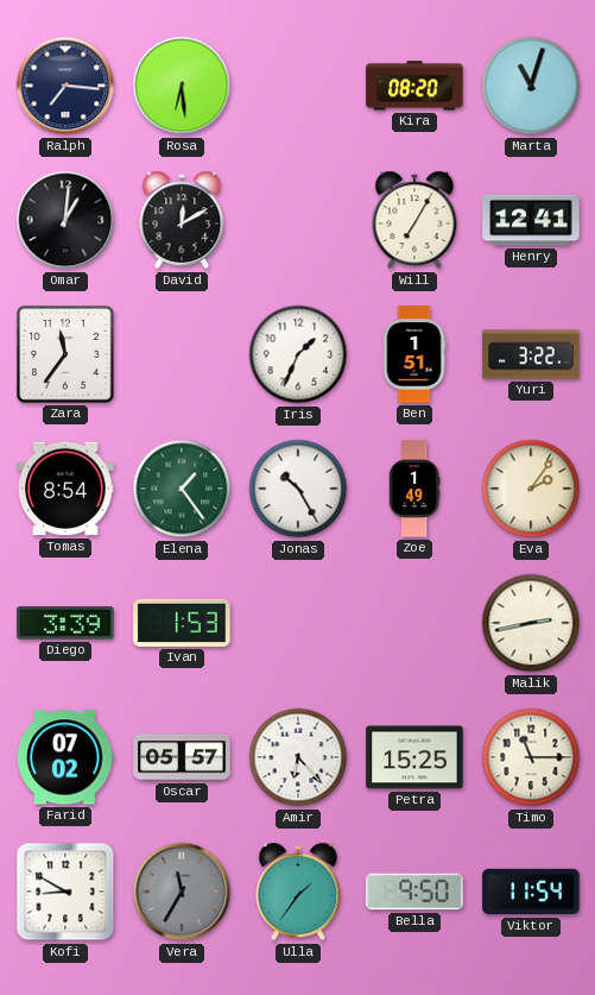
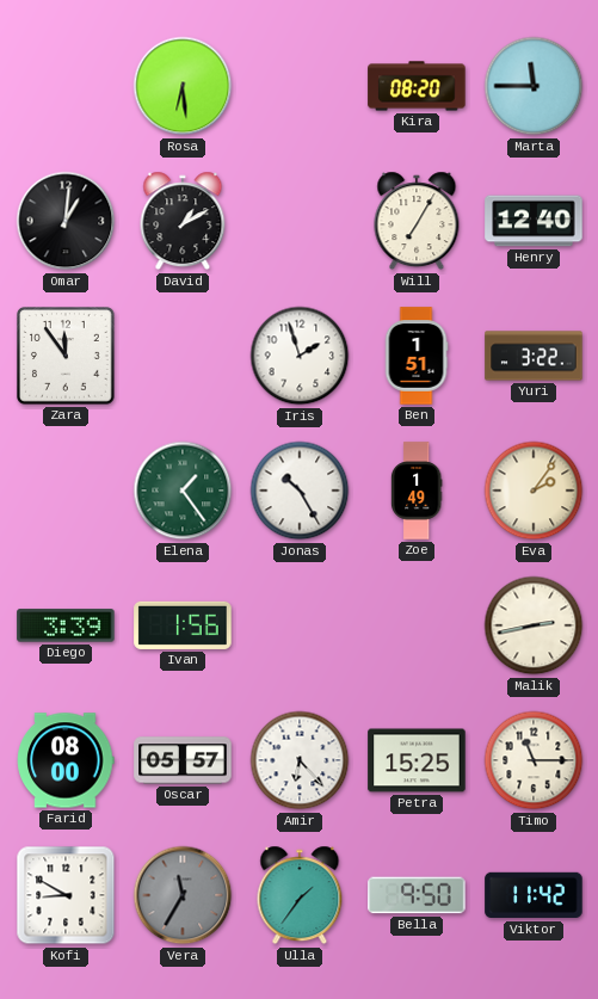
Ralph: 7:16 -> none (65, 86)
Marta: 11:03 -> 11:45 (534, 86)
David: 12:10 -> 1:10 (183, 221)
Henry: 12:41 -> 12:40 (534, 221)
Zara: 11:36 -> 11:54 (67, 357)
Iris: 1:34 -> 1:57 (300, 356)
Tomas: 8:54 -> none (65, 489)
Ivan: 1:53 -> 1:56 (183, 625)
Farid: 07:02 -> 08:00 (66, 760)
Viktor: 11:54 -> 11:42 (534, 895)
